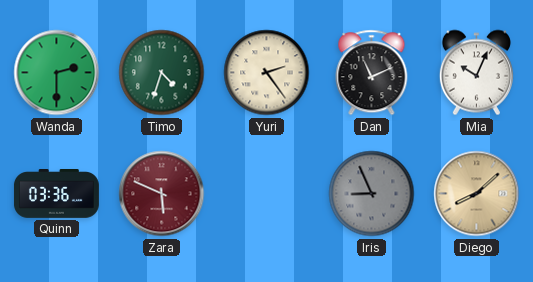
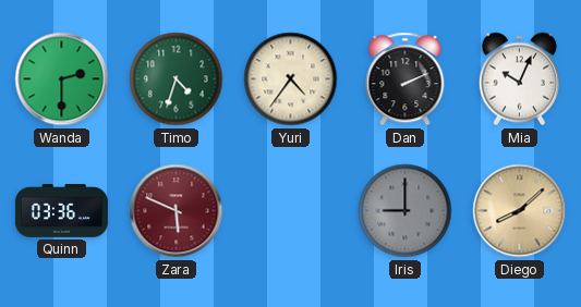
Yuri: 2:24 -> 4:36 (291, 79)
Dan: 11:11 -> 2:11 (406, 79)
Iris: 8:56 -> 9:00 (406, 211)
